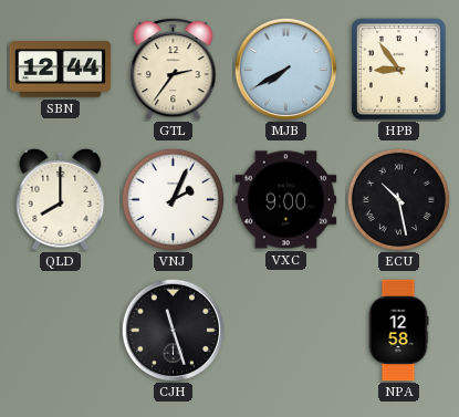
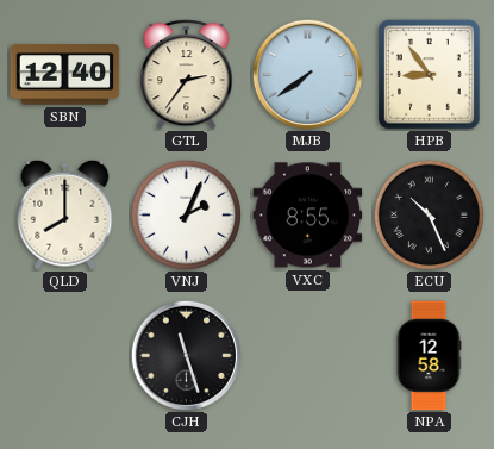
SBN: 12:44 -> 12:40 (65, 75)
MJB: 7:40 -> 7:39 (307, 74)
VXC: 9:00 -> 8:55 (308, 216)
ECU: 10:28 -> 10:26 (429, 214)
